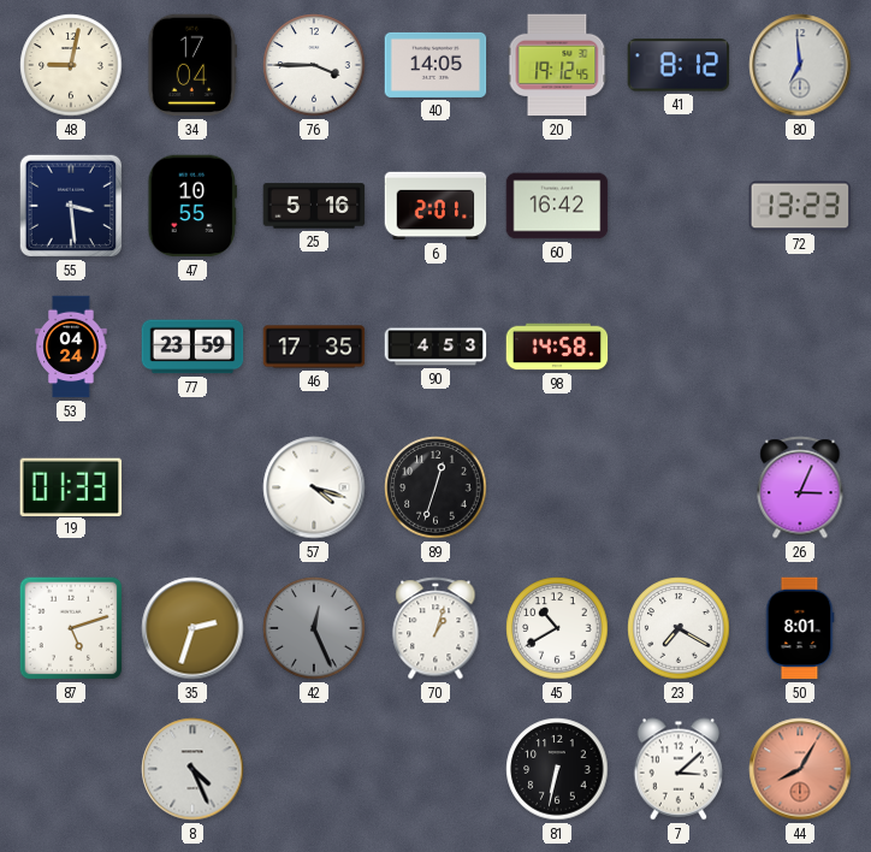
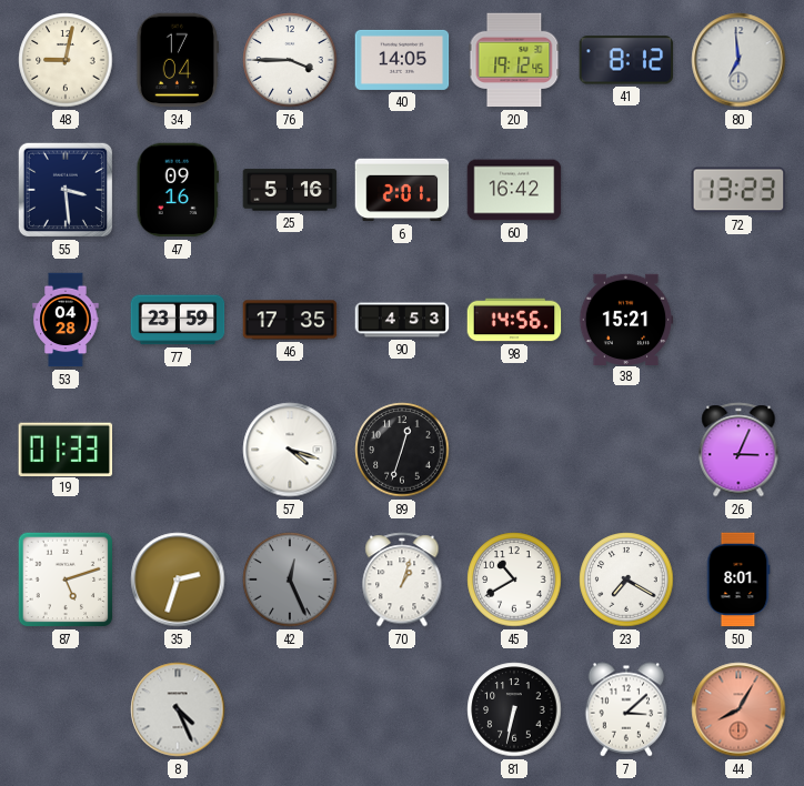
47: 10:55 -> 09:16 (177, 190)
53: 04:24 -> 04:28 (66, 320)
98: 14:58 -> 14:56 (514, 320)
38: none -> 15:21 (626, 319)
